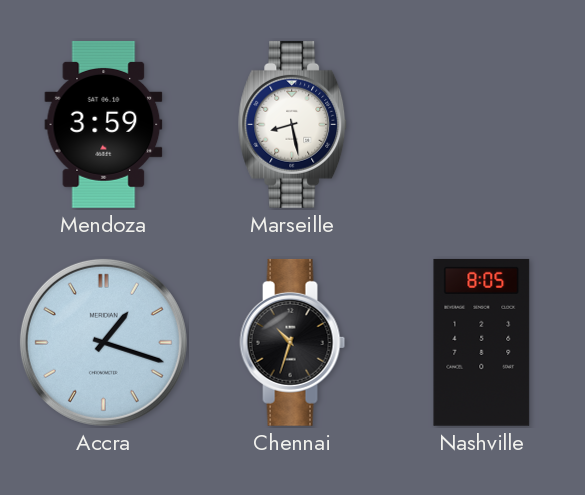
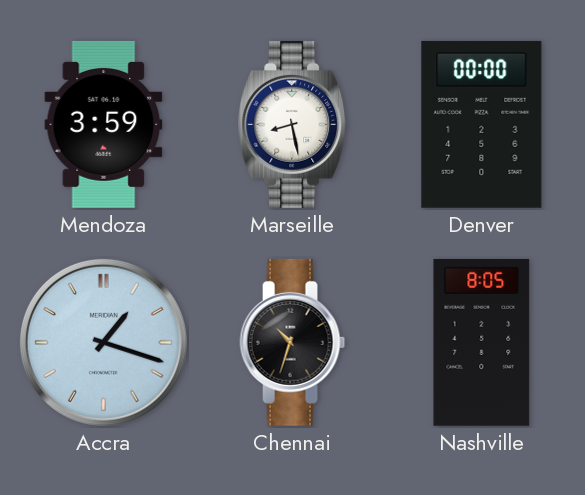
Denver: none -> 00:00 (482, 124)
